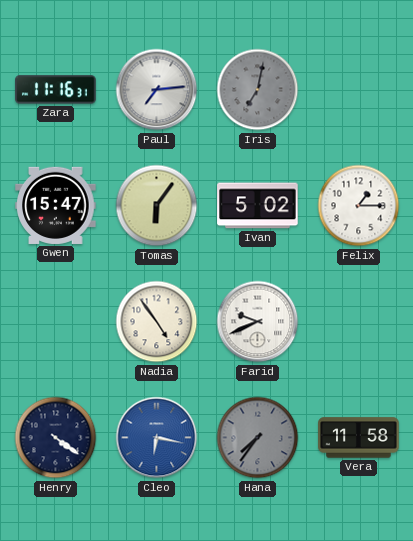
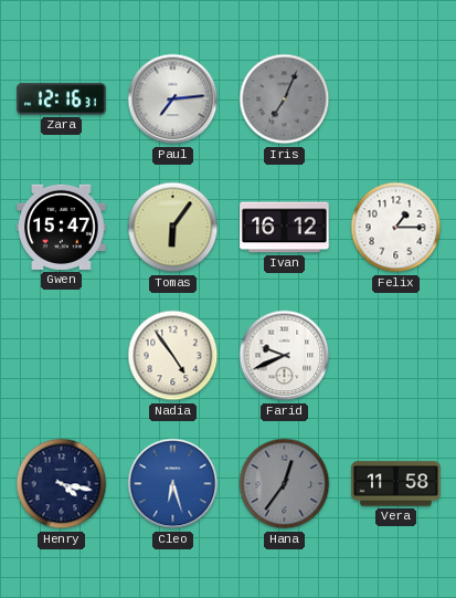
Zara: 11:16 -> 12:16 (62, 99)
Iris: 7:02 -> 7:04 (285, 99)
Ivan: 5:02 -> 16:12 (285, 228)
Henry: 4:21 -> 4:17 (62, 484)
Cleo: 6:17 -> 6:27 (173, 484)
Hana: 7:36 -> 12:36 (285, 484)
